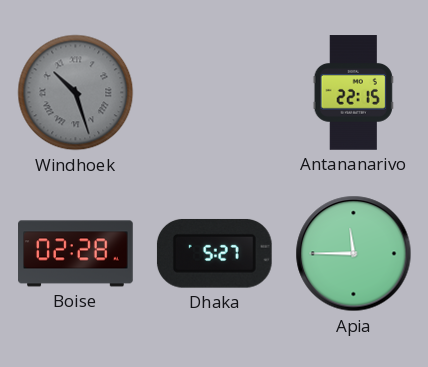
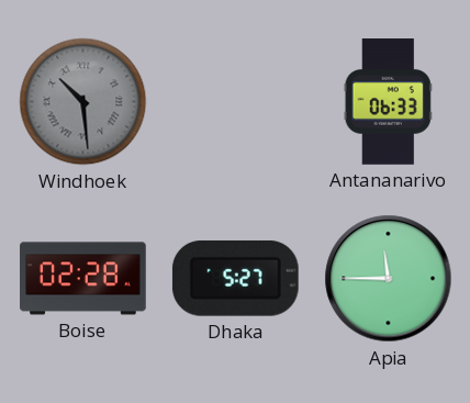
Windhoek: 10:27 -> 10:29 (83, 102)
Antananarivo: 22:15 -> 06:33 (388, 102)
